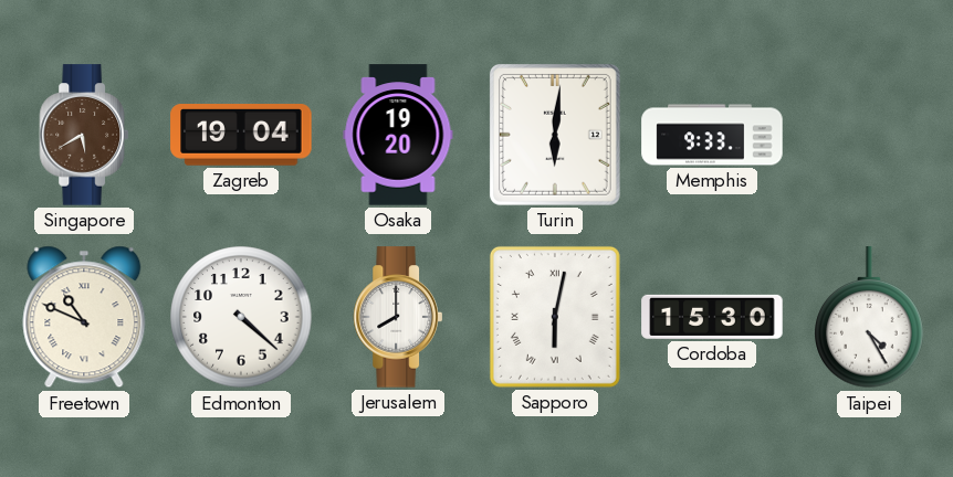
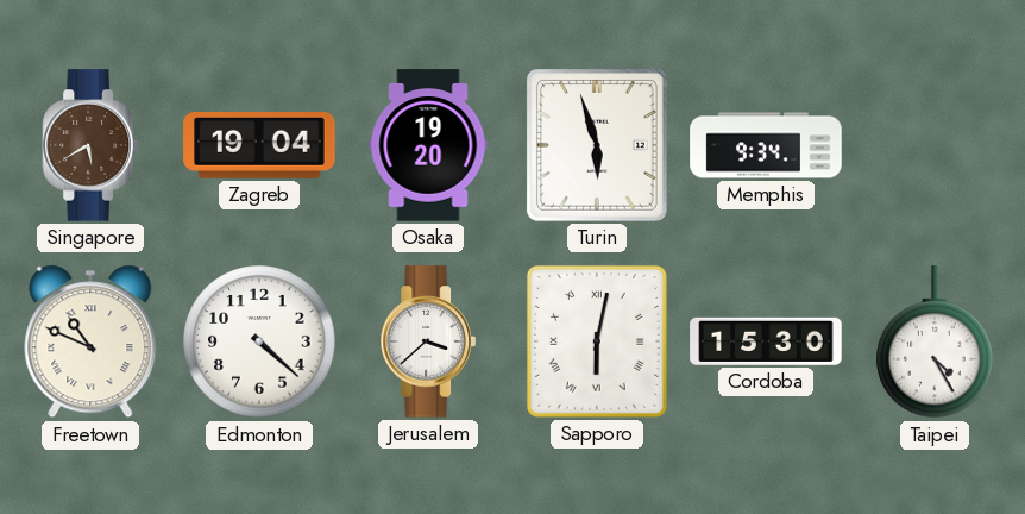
Turin: 6:01 -> 5:57 (597, 145)
Memphis: 9:33 -> 9:34 (766, 145)
Jerusalem: 8:00 -> 3:38 (427, 341)
